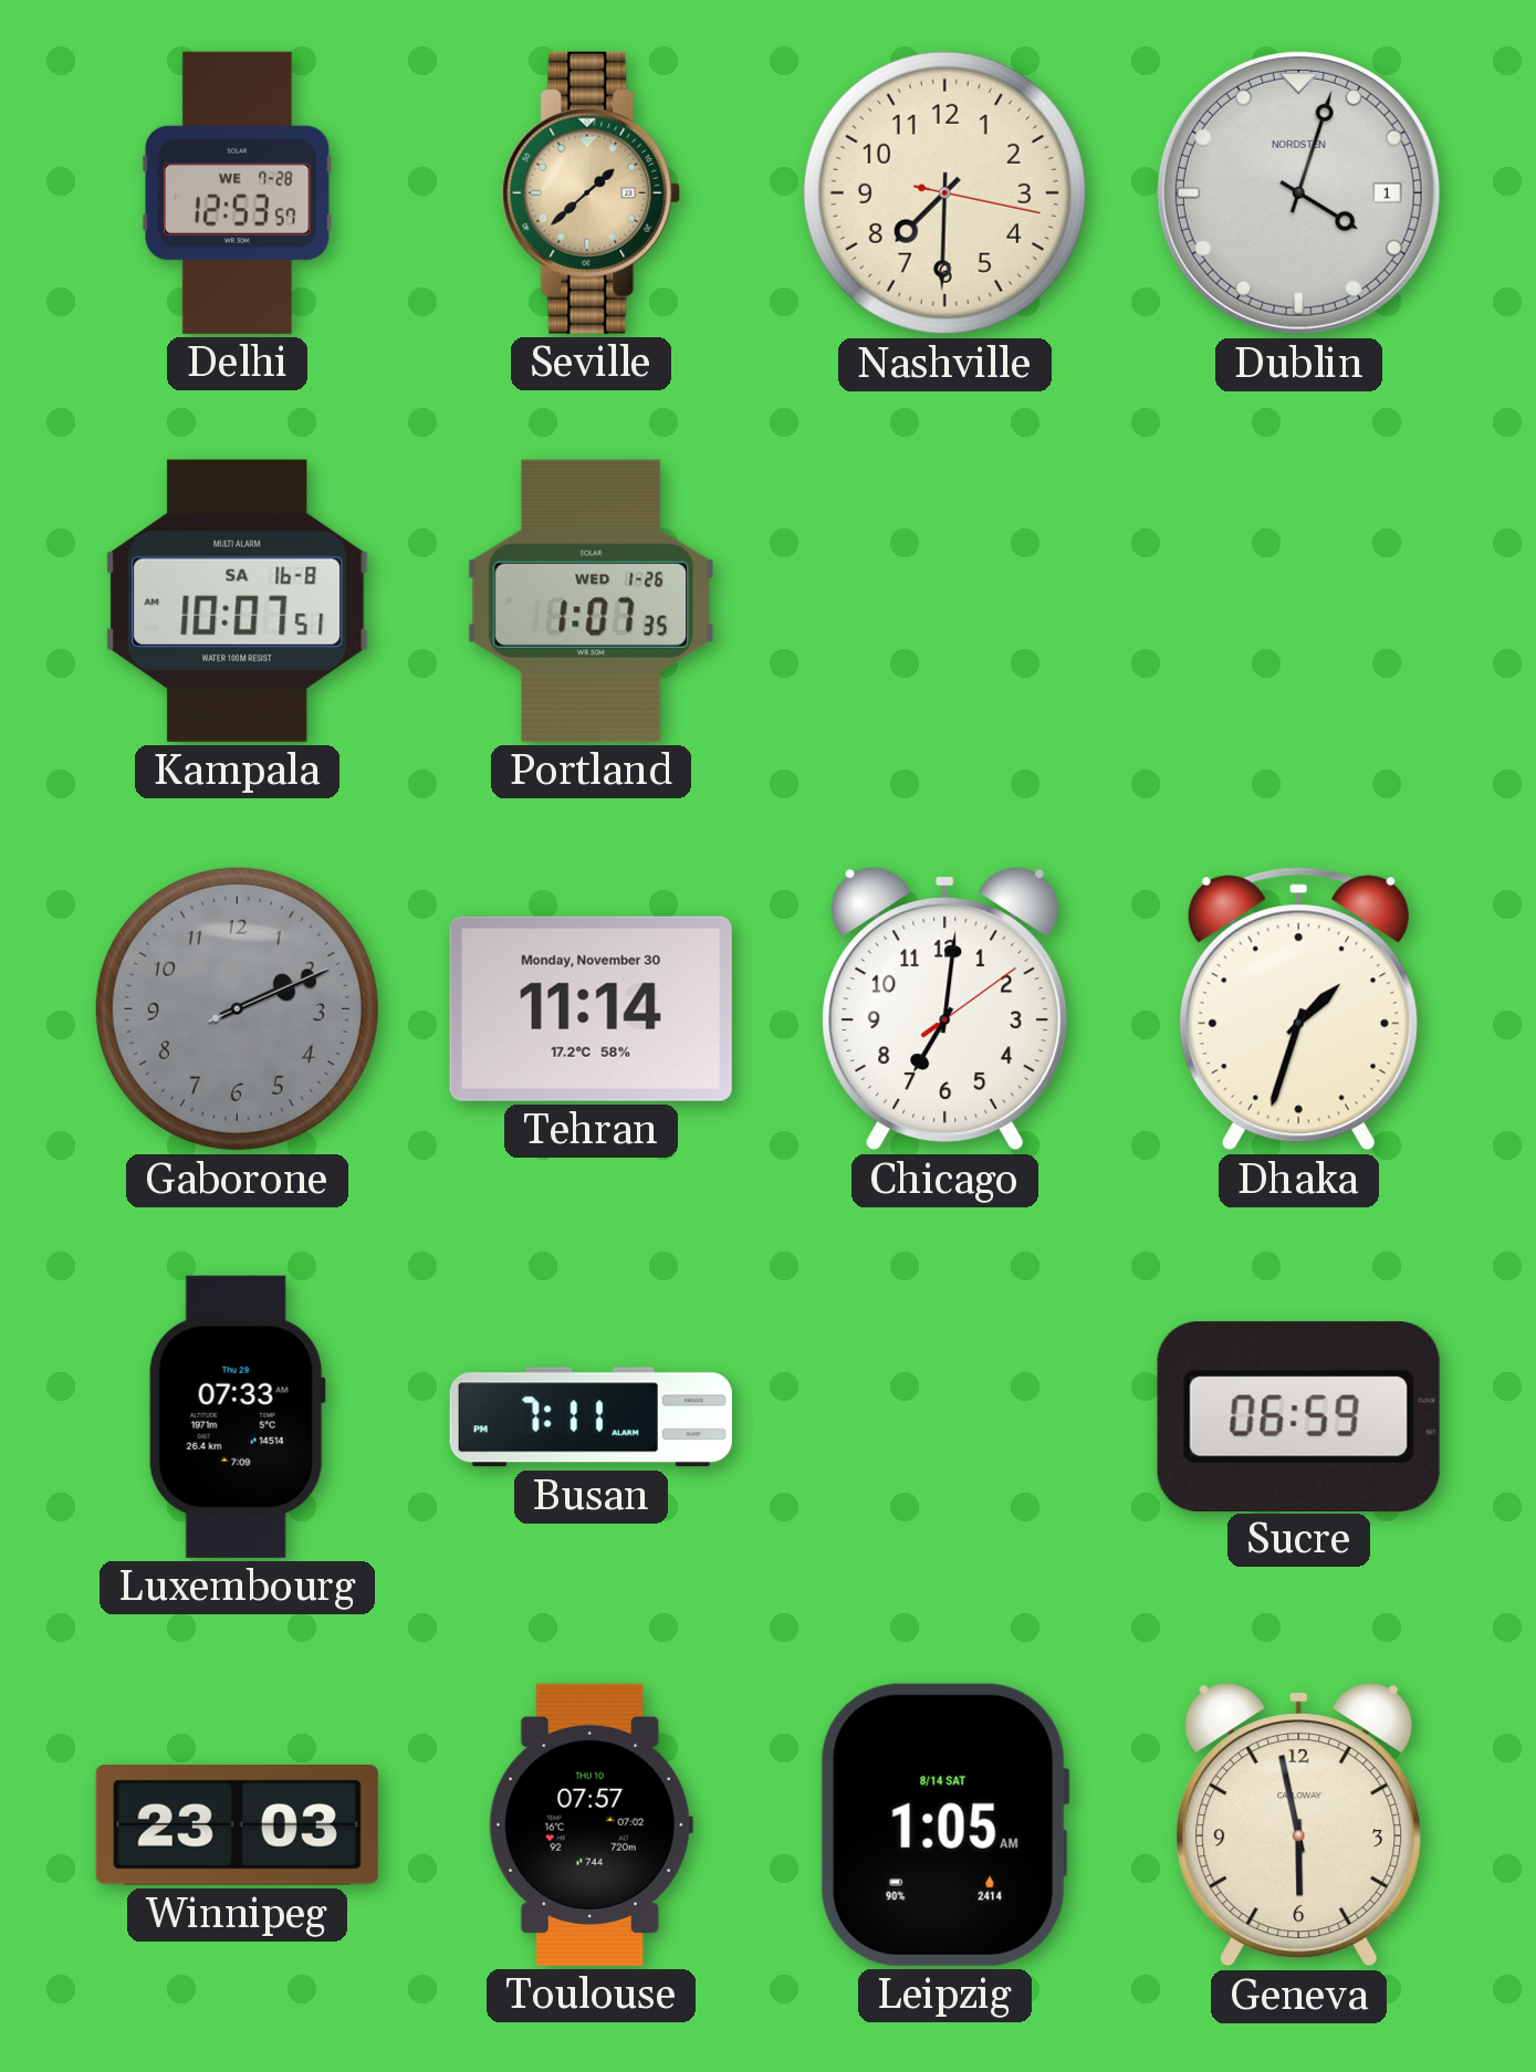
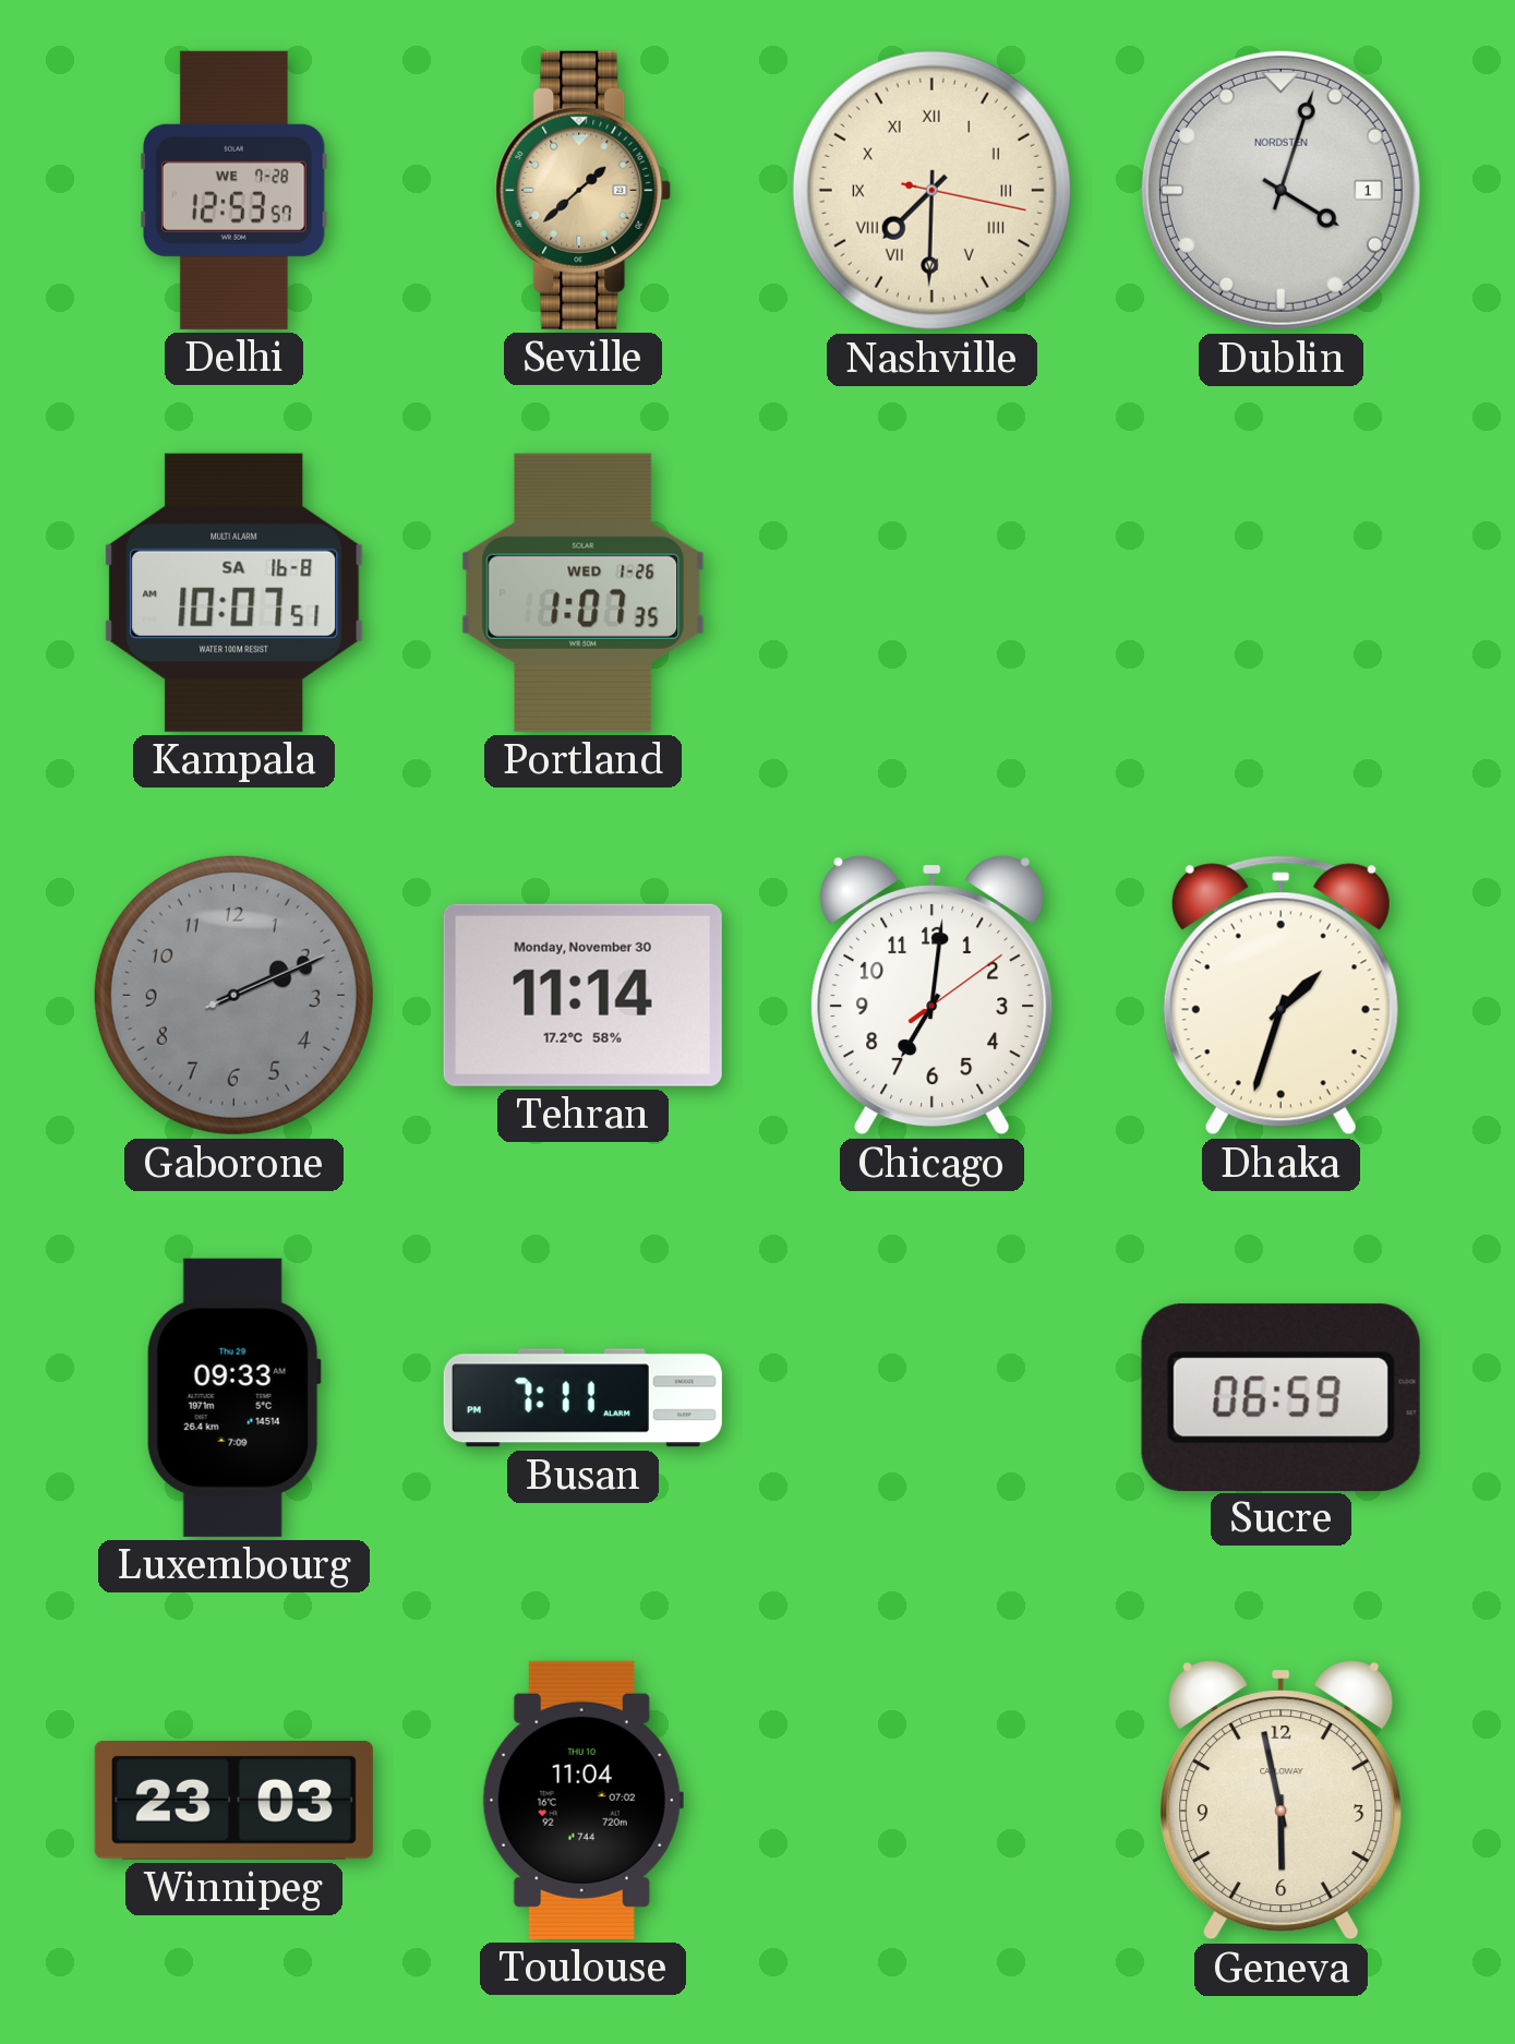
Nashville numerals: Arabic -> Roman (931, 190)
Luxembourg: 07:33 -> 09:33 (233, 1397)
Toulouse: 07:57 -> 11:04 (582, 1800)
Leipzig: 1:05 -> none (944, 1824)
